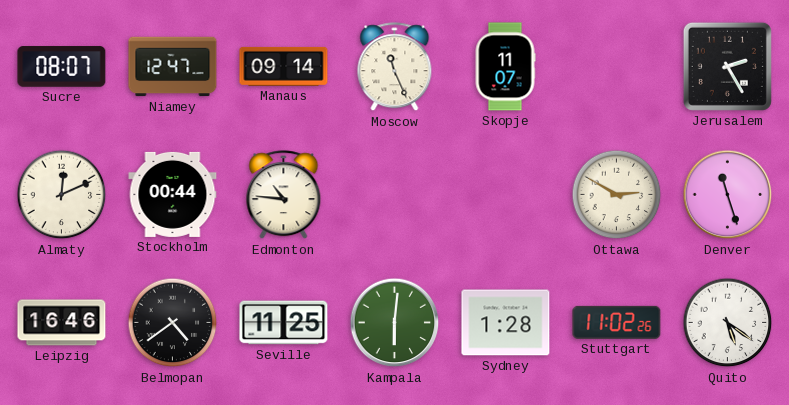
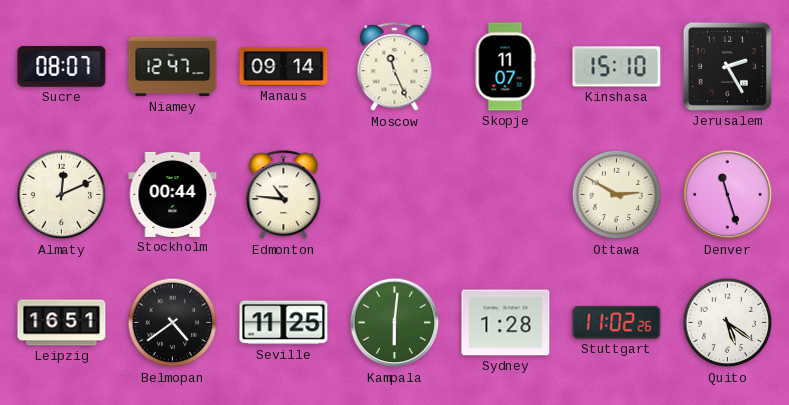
Kinshasa: none -> 15:10 (617, 67)
Leipzig: 16:46 -> 16:51 (62, 323)
